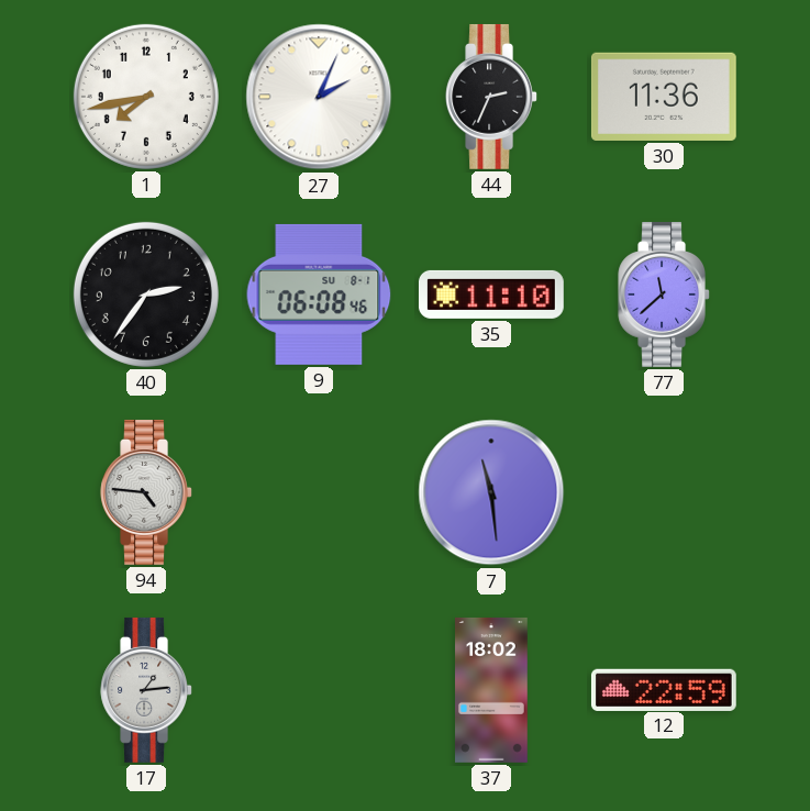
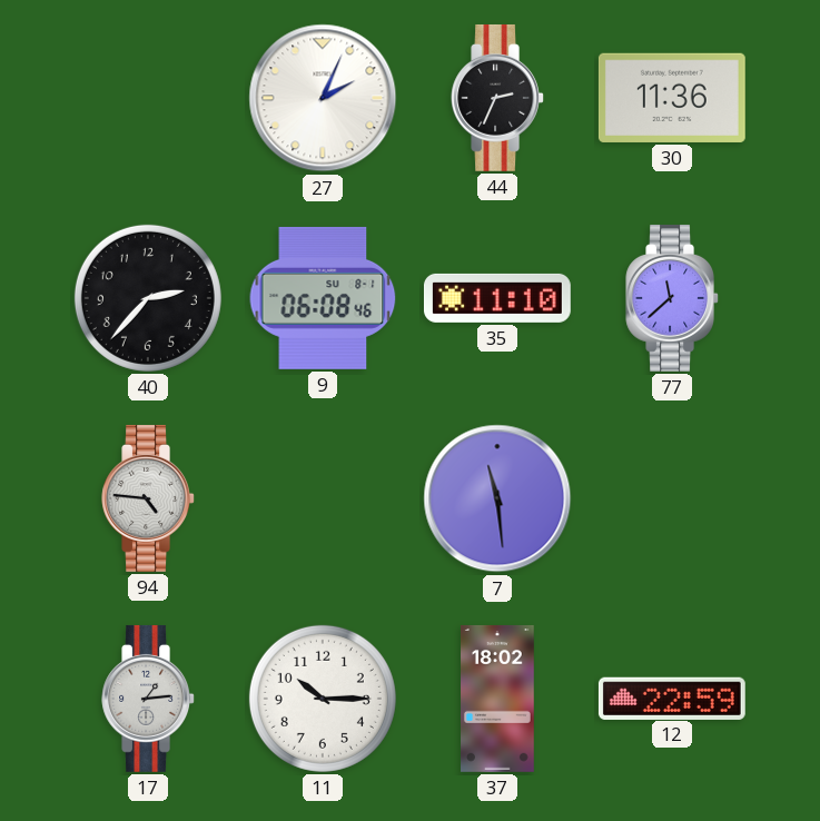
1: 7:43 -> none (146, 97)
40: 2:36 -> 2:37 (148, 298)
11: none -> 10:15 (323, 699)
